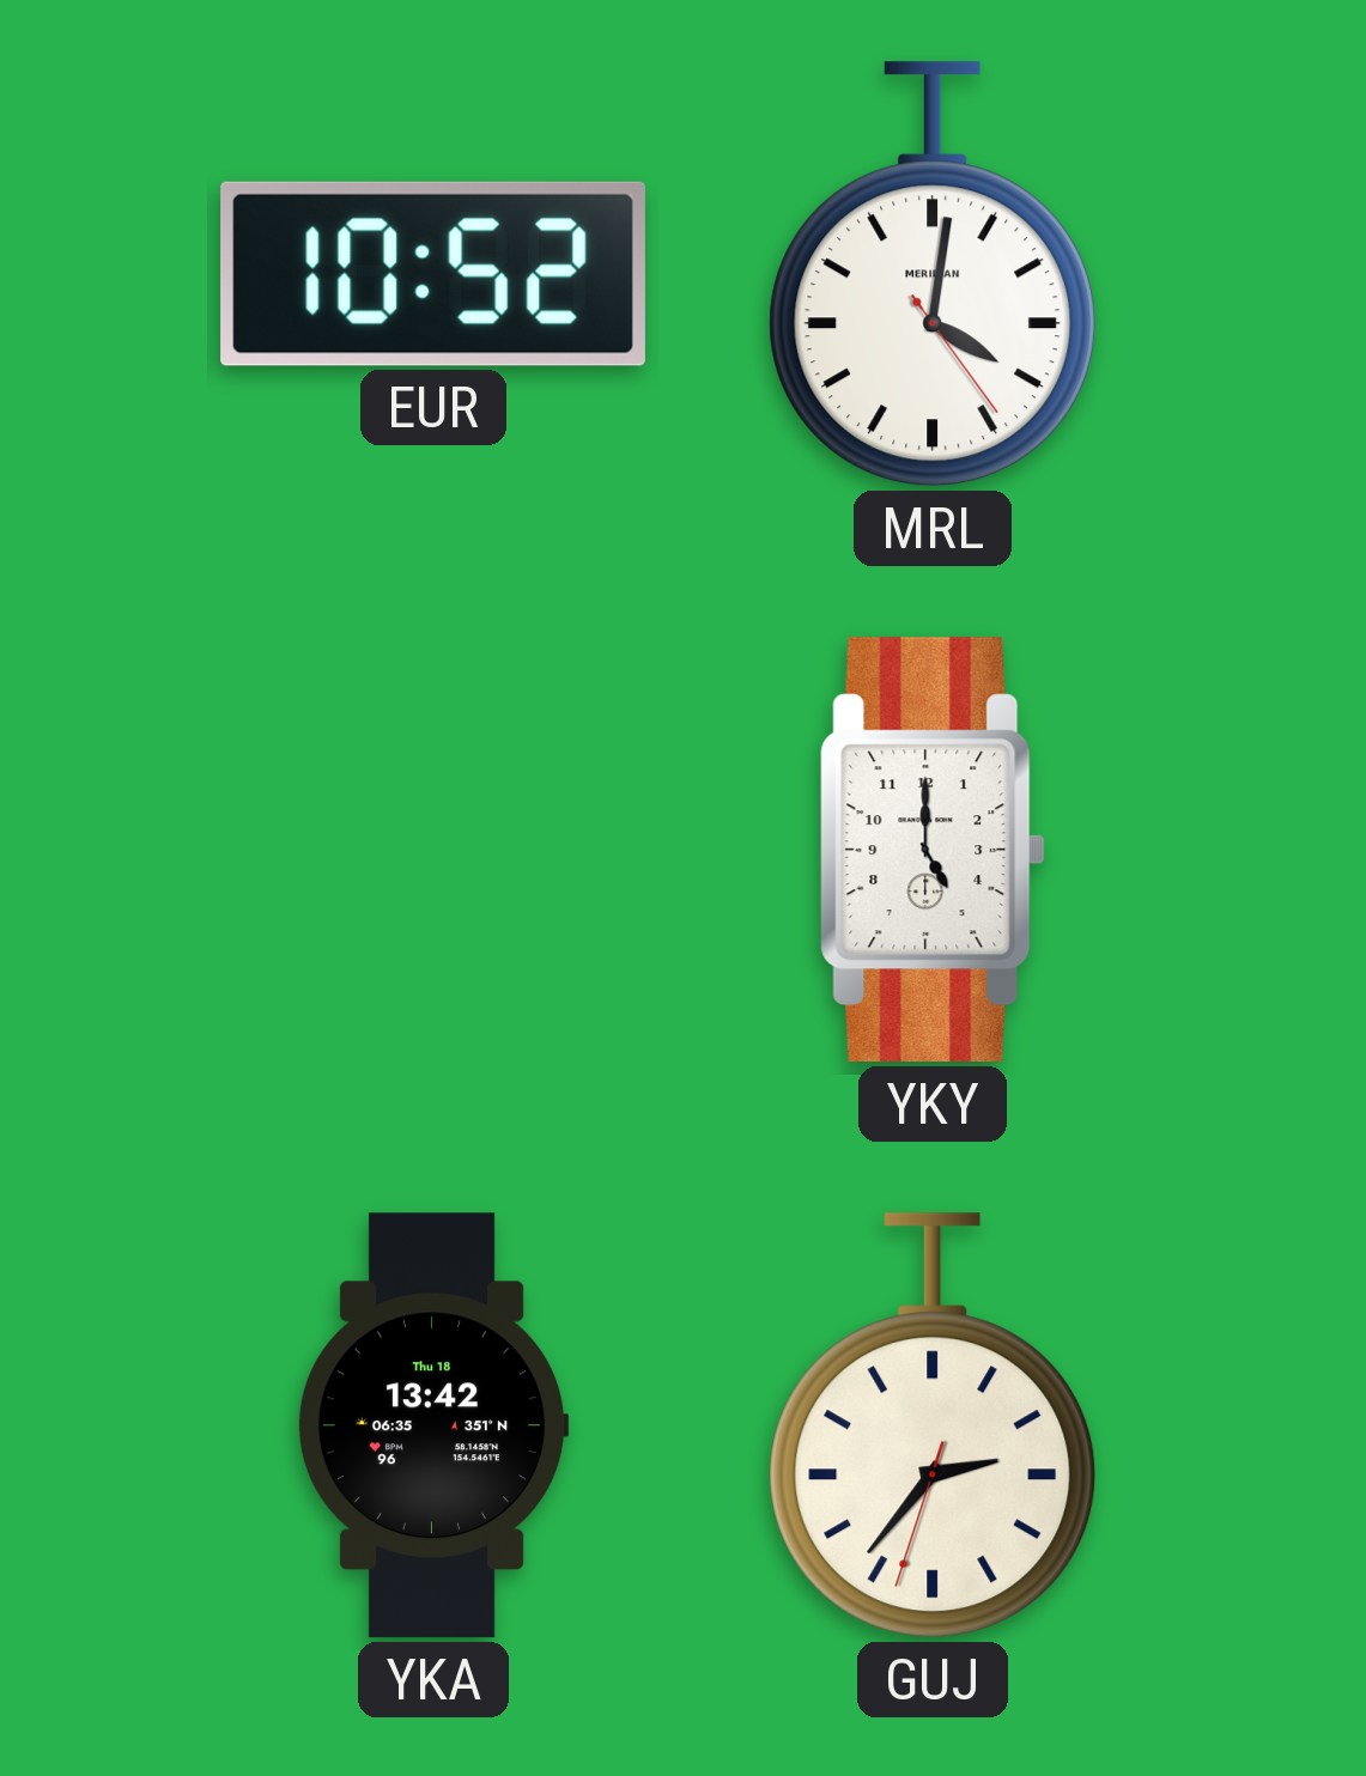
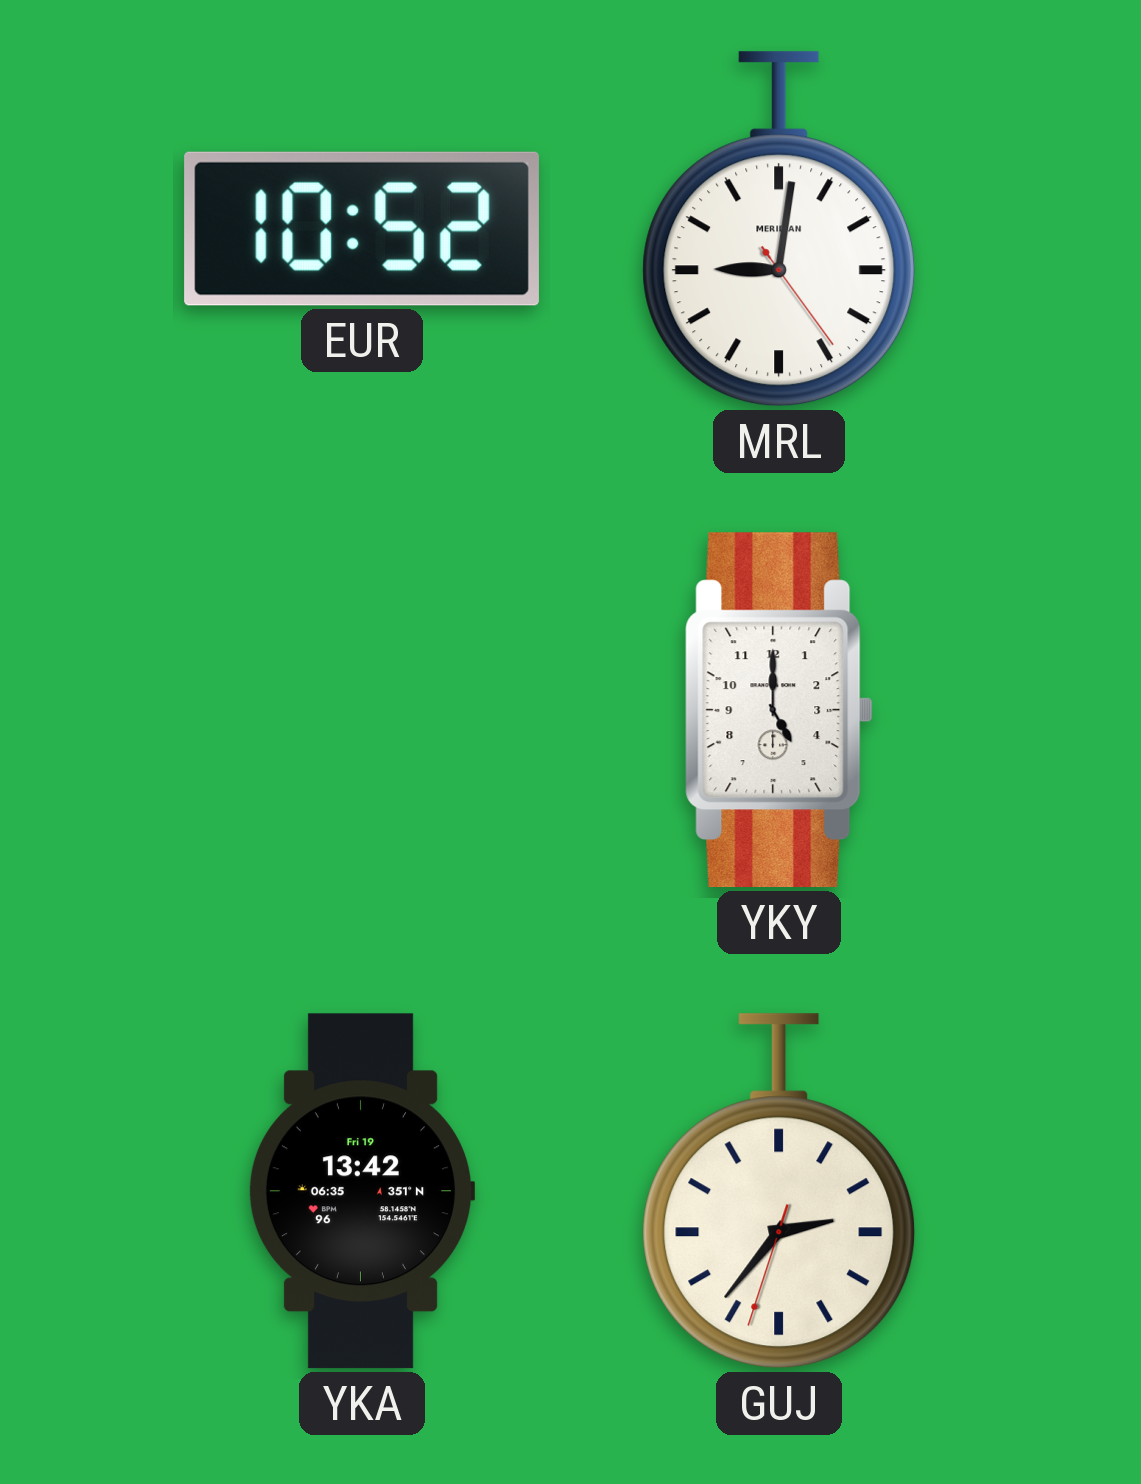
MRL: 4:01 -> 9:01 (779, 229)
YKA date: Thu 18 -> Fri 19 (362, 1191)
